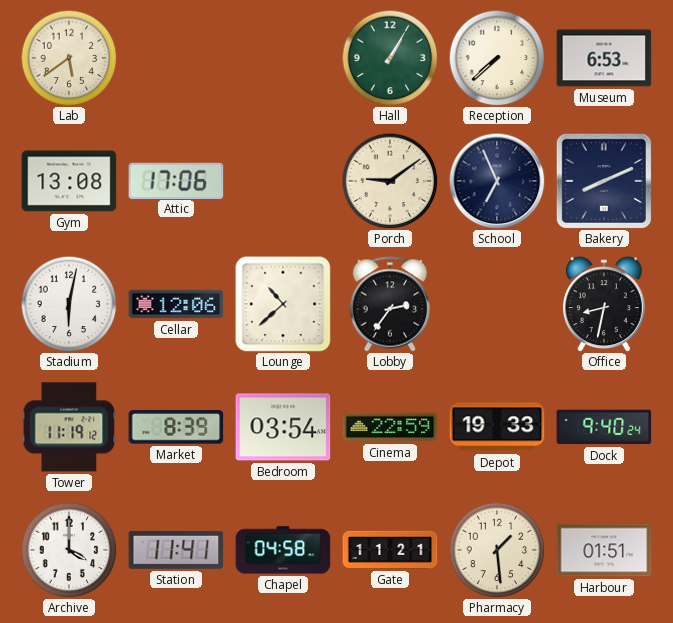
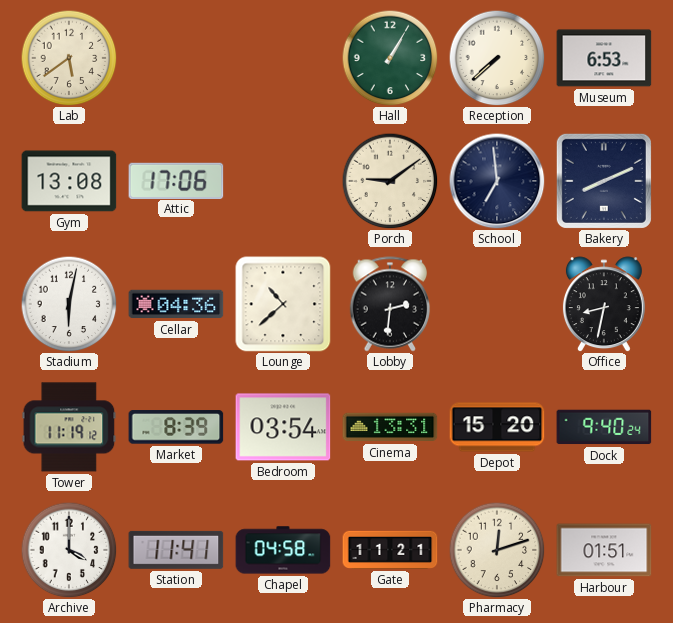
School: 6:56 -> 6:59 (497, 181)
Cellar: 12:06 -> 04:36 (176, 304)
Lobby: 2:36 -> 2:31 (390, 304)
Cinema: 22:59 -> 13:31 (390, 427)
Depot: 19:33 -> 15:20 (497, 427)
Pharmacy: 1:29 -> 12:12 (497, 550)
